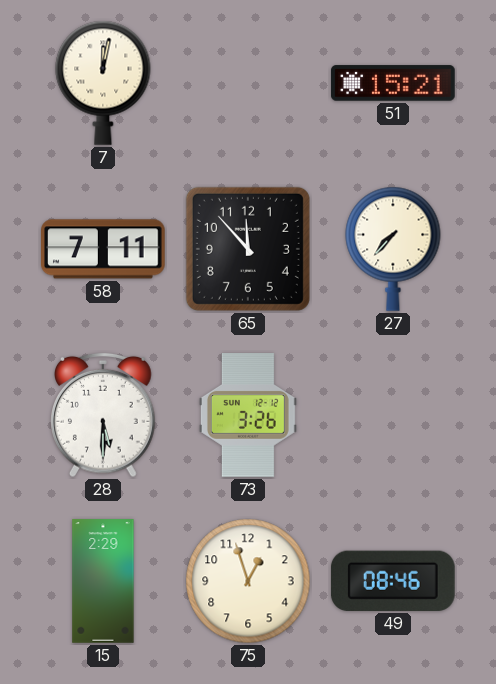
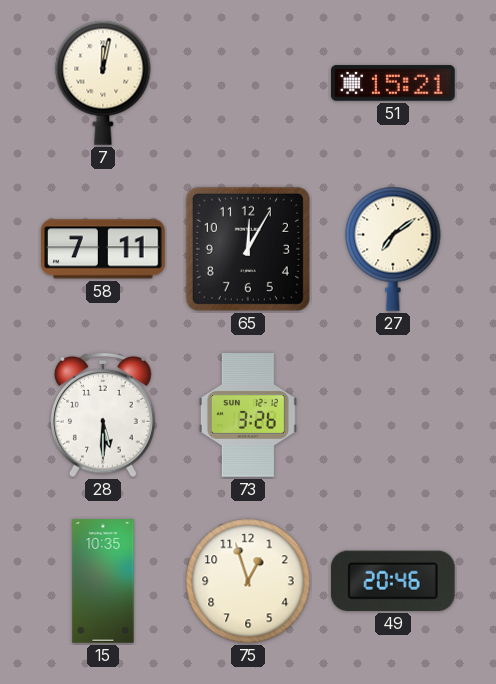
65: 11:53 -> 12:05 (248, 249)
27: 7:37 -> 7:09 (393, 249)
15: 2:29 -> 10:35 (103, 581)
49: 08:46 -> 20:46 (393, 581)
